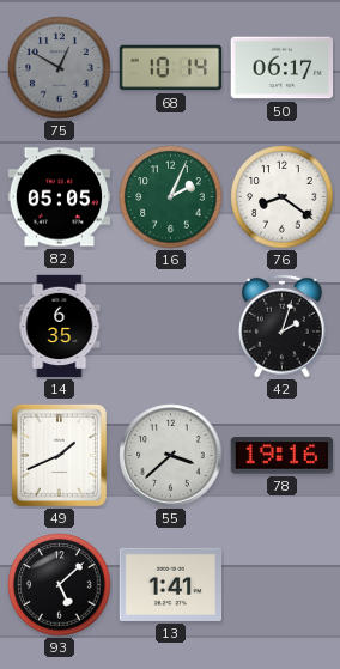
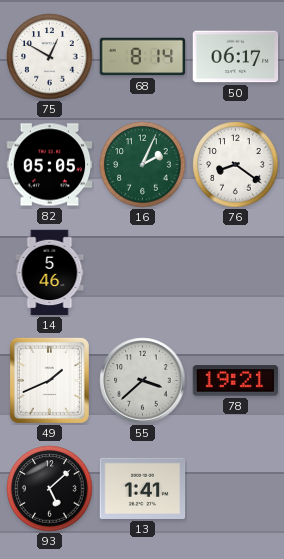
75 dial: grey -> white (50, 57)
68: 10:14 -> 8:14 (143, 57)
14: 6:35 -> 5:46 (50, 273)
42: 2:03 -> none (283, 326)
78: 19:16 -> 19:21 (236, 381)
